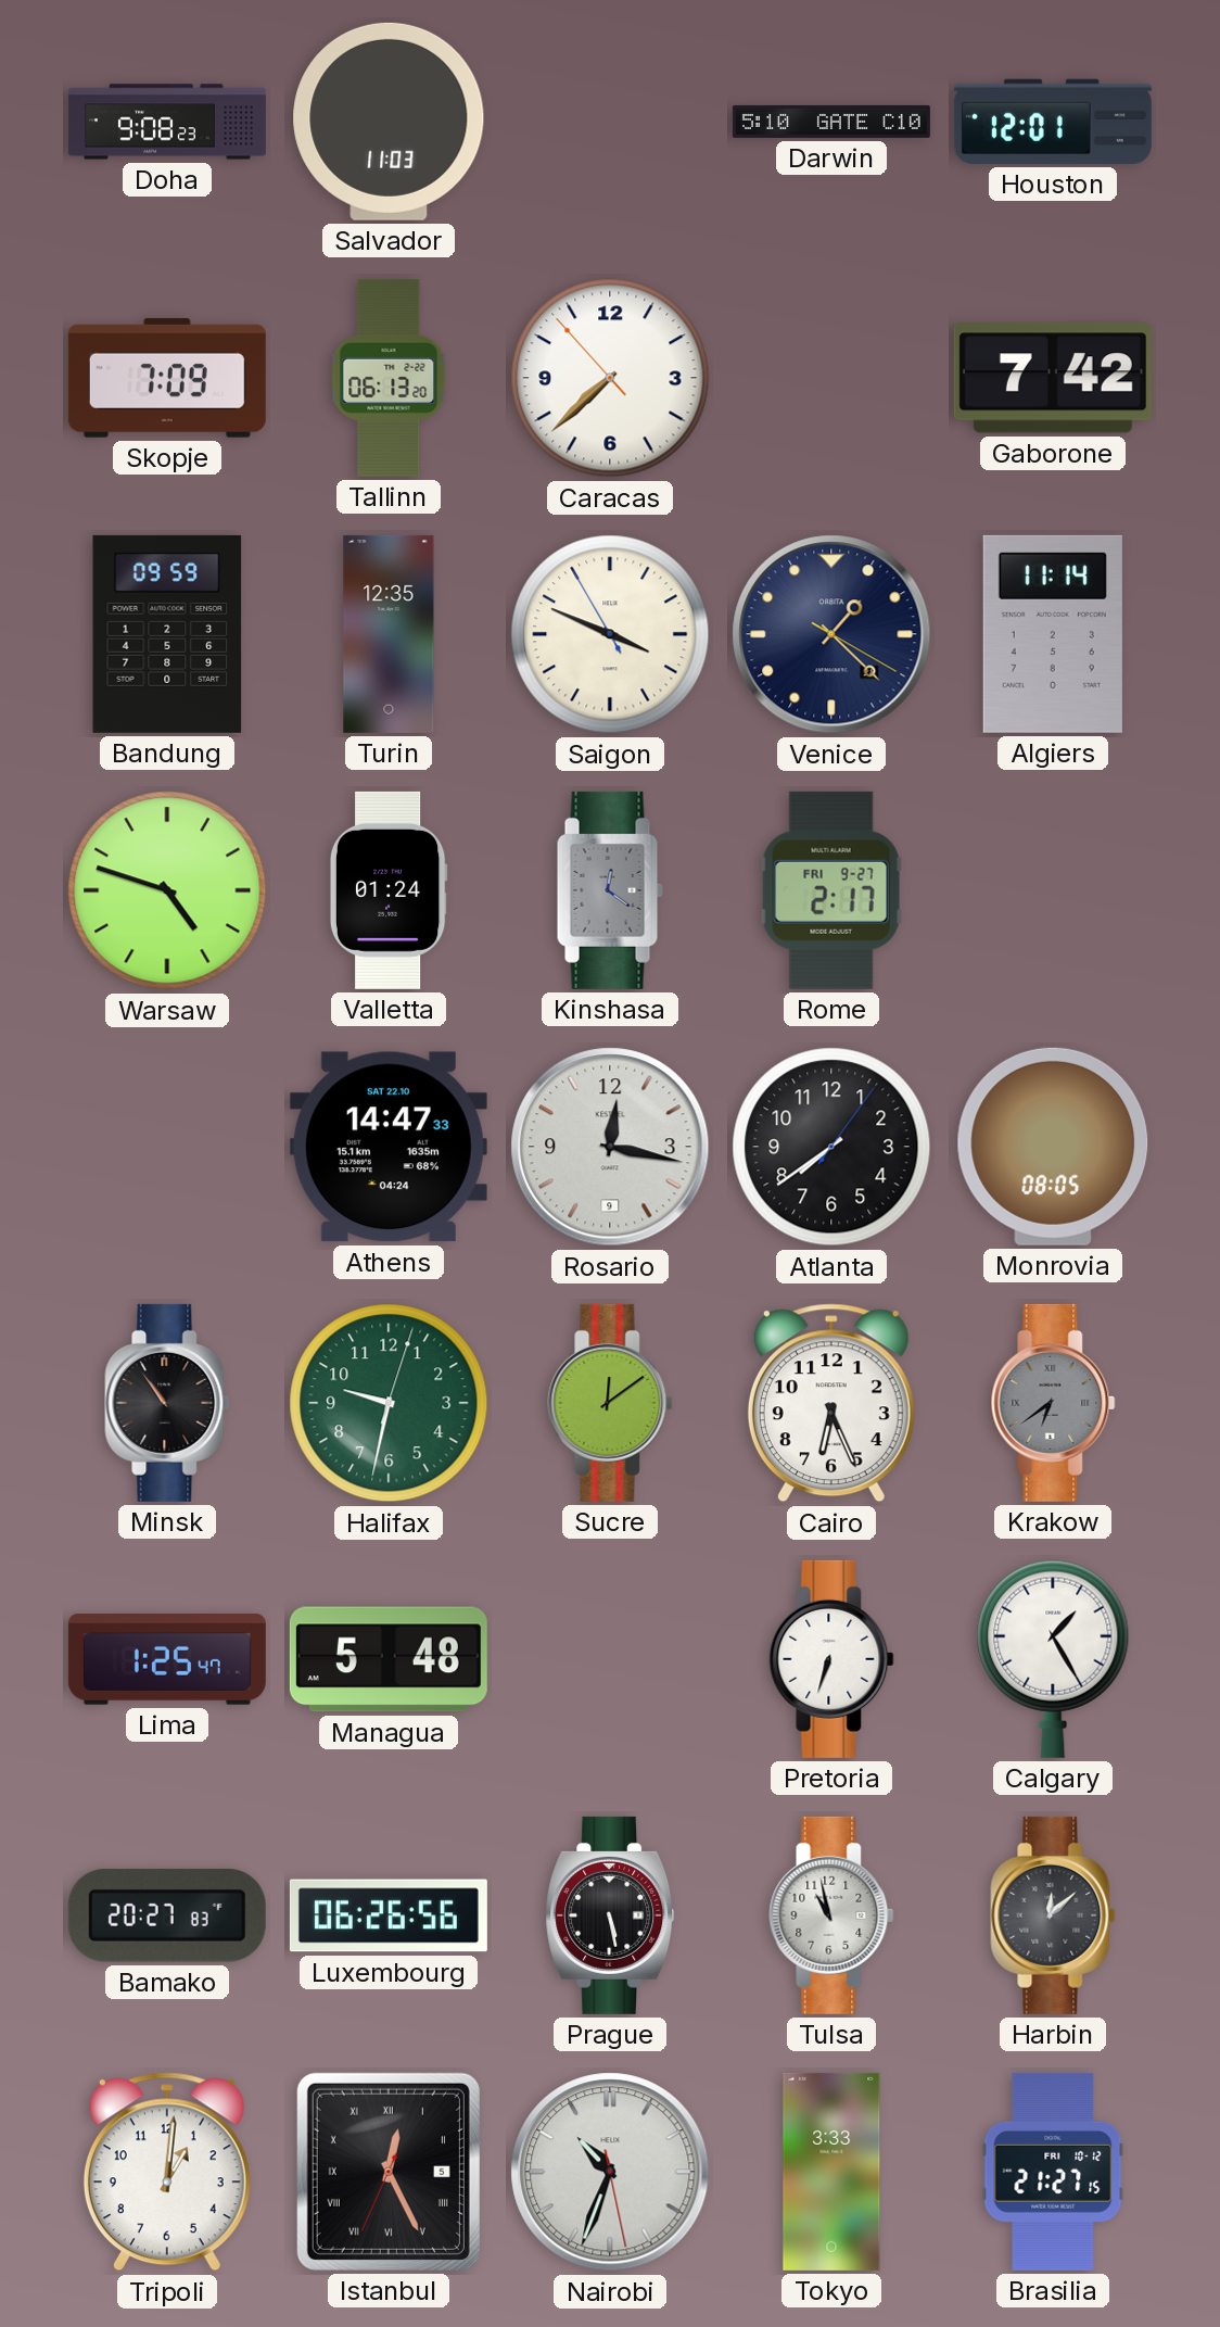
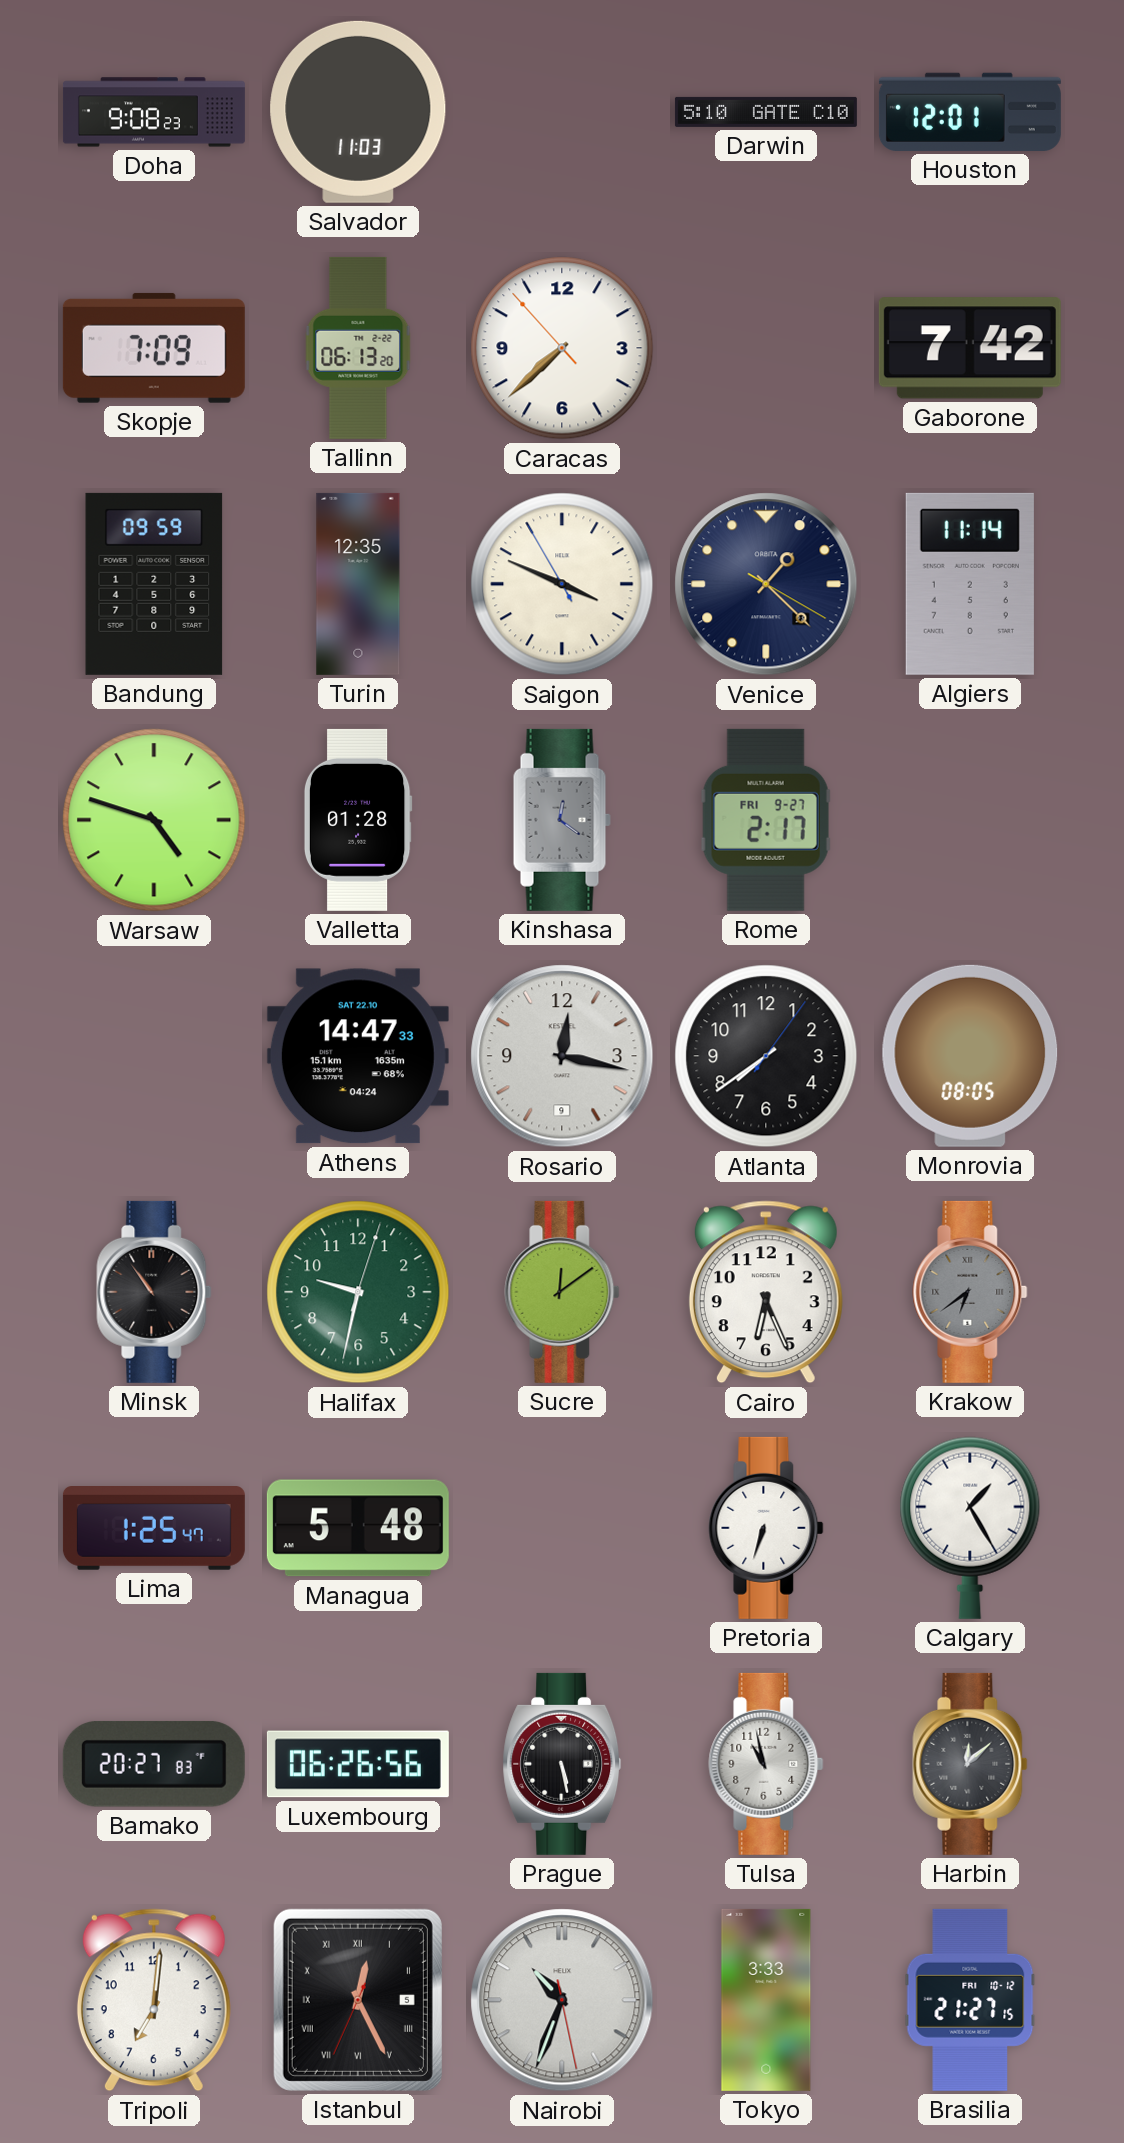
Valletta: 01:24 -> 01:28 (358, 820)
Tripoli: 1:01 -> 7:01 (154, 2000)
